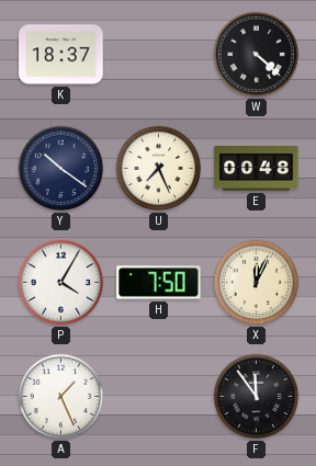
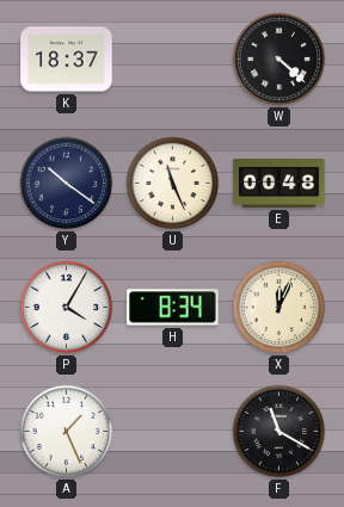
U: 7:26 -> 11:26 (173, 184)
H: 7:50 -> 8:34 (173, 308)
F: 11:54 -> 11:20 (279, 432)
